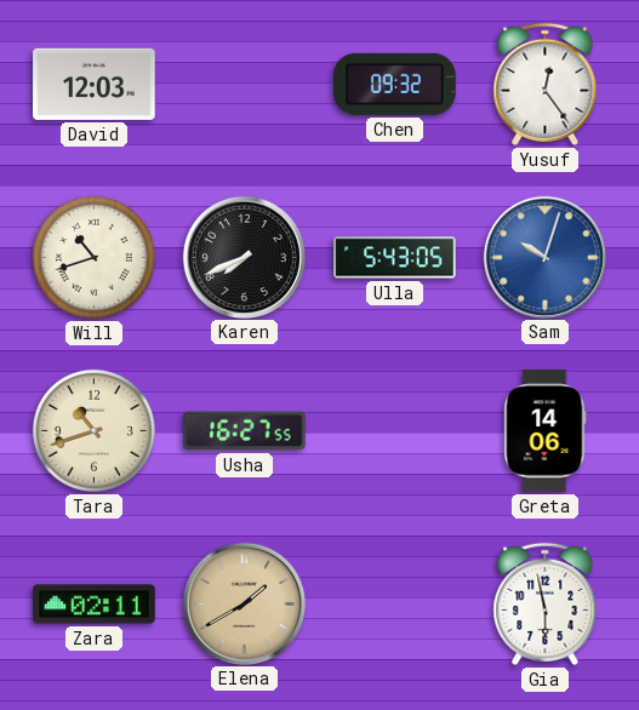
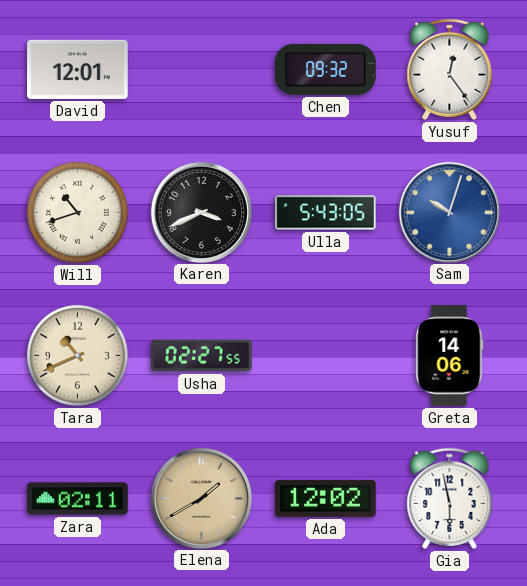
David: 12:03 -> 12:01 (78, 69)
Karen: 7:41 -> 3:41 (201, 212)
Tara: 10:42 -> 10:41 (77, 355)
Usha: 16:27 -> 02:27 (202, 356)
Ada: none -> 12:02 (326, 498)
